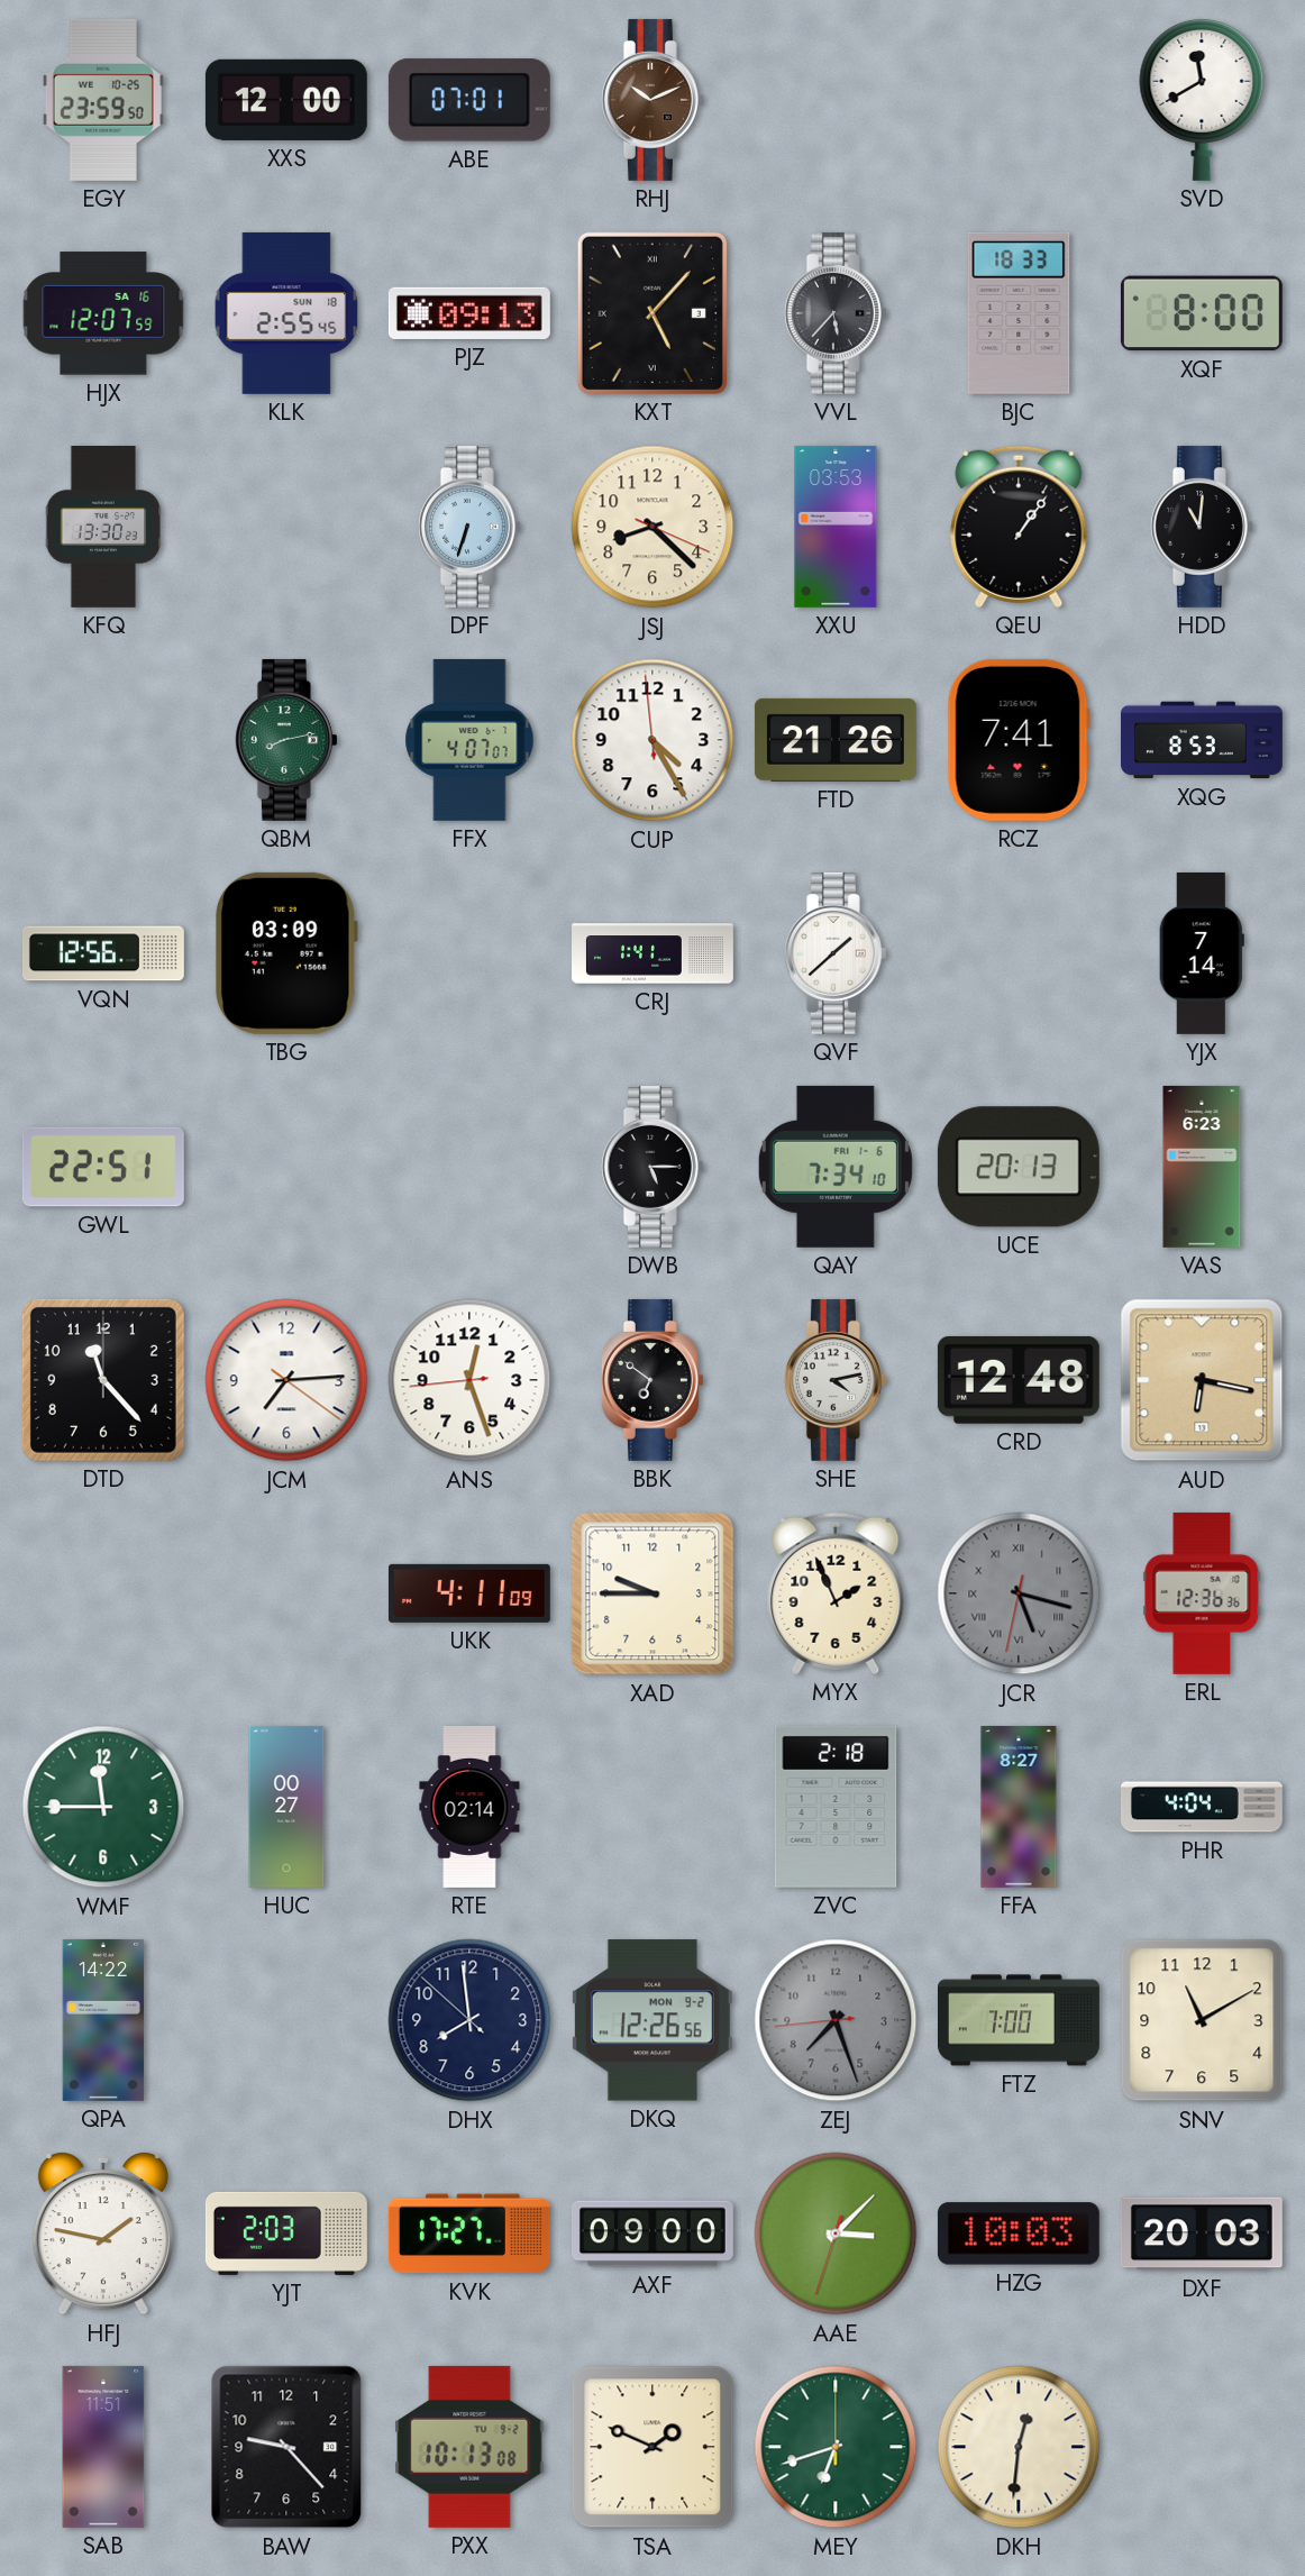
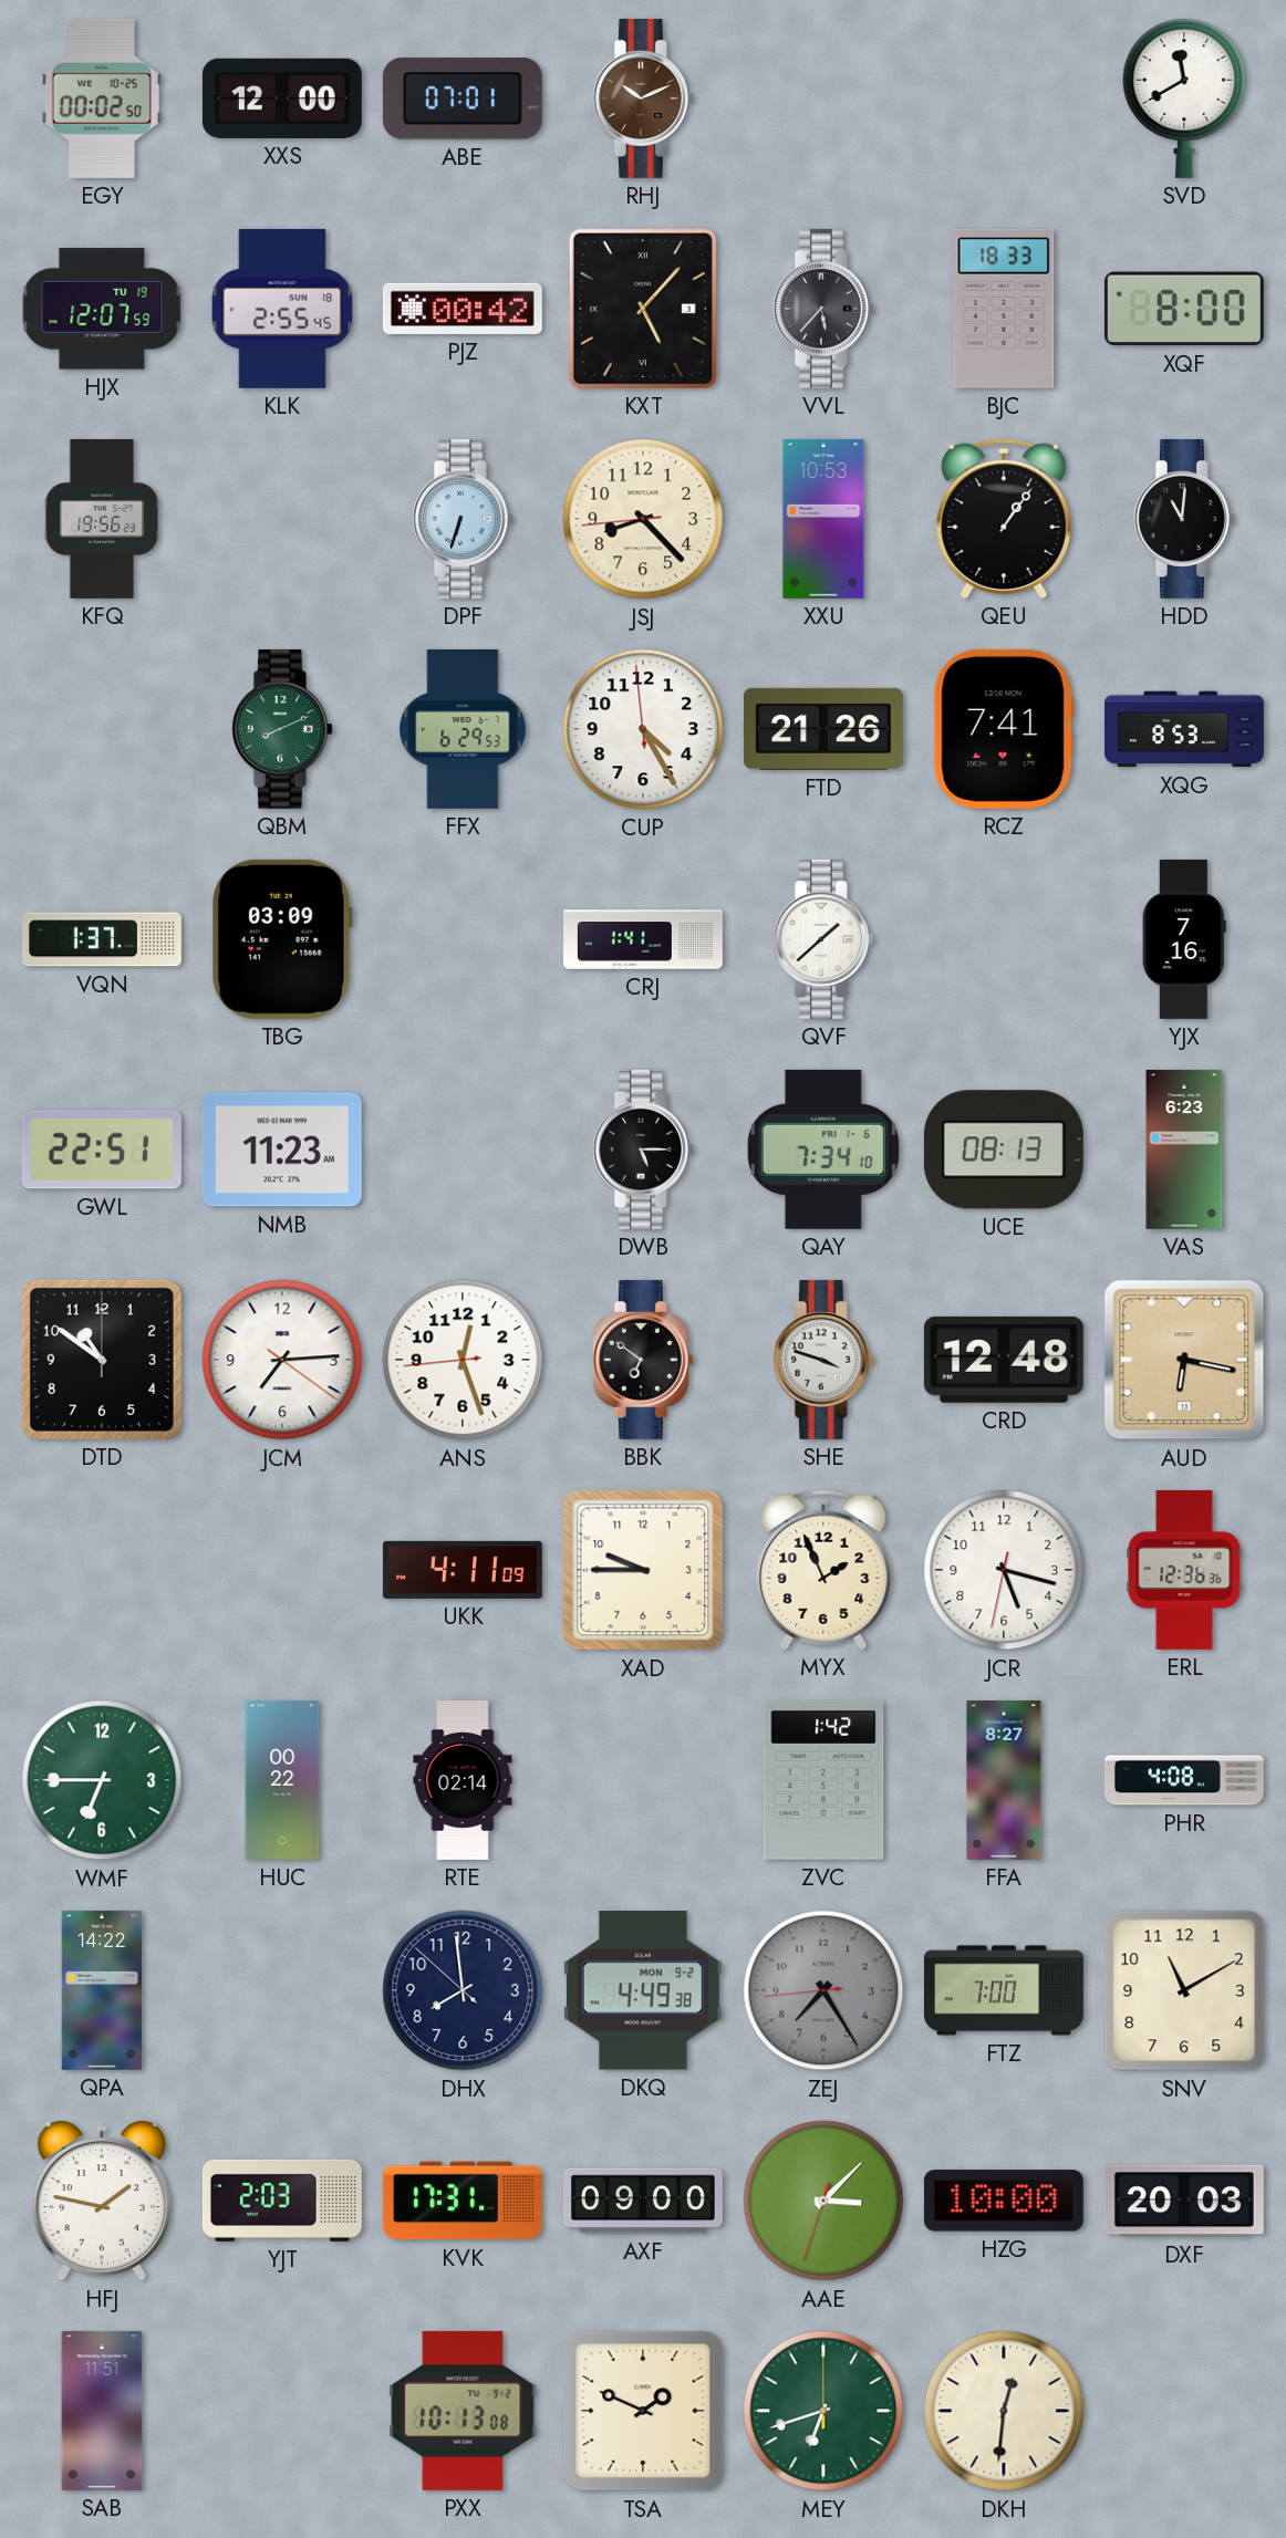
EGY: 23:59 -> 00:02 (102, 98)
HJX date: SA 16 -> TU 19 (102, 309)
PJZ: 09:13 -> 00:42 (463, 309)
KFQ: 13:30 -> 19:56 (102, 519)
JSJ: 8:22:19 -> 8:22:44 (643, 519)
XXU: 03:53 -> 10:53 (823, 519)
QBM: 8:13 -> 8:11 (282, 729)
FFX: 4:07 -> 6:29 (463, 729)
VQN: 12:56 -> 1:37 (102, 939)
YJX: 7:14 -> 7:16 (1184, 939)
NMB: none -> 11:23 (282, 1150)
UCE: 20:13 -> 08:13 (1004, 1150)
DTD: 11:23 -> 10:51 (102, 1360)
SHE: 4:13 -> 3:48 (823, 1360)
JCR dial: grey -> white (1004, 1570)
JCR numerals: Roman -> Arabic (1004, 1570)
WMF: 11:45 -> 6:45 (102, 1780)
HUC: 00:27 -> 00:22 (282, 1780)
ZVC: 2:18 -> 1:42 (823, 1780)
PHR: 4:04 -> 4:08 (1184, 1780)
DKQ: 12:26 -> 4:49 (643, 1990)
ZEJ: 7:26 -> 7:24 (823, 1990)
KVK: 17:27 -> 17:31 (463, 2201)
HZG: 10:03 -> 10:00 (1004, 2201)
BAW: 9:23 -> none (286, 2447)
